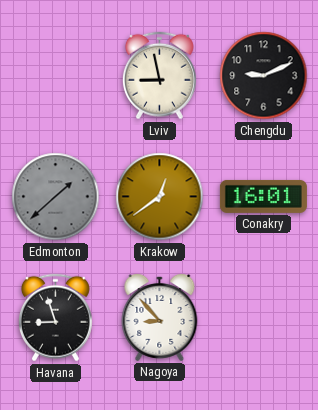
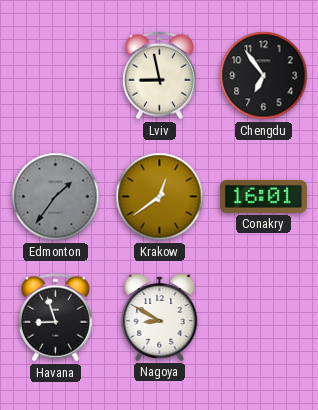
Chengdu: 9:11 -> 6:54 (264, 76)
Edmonton: 1:38 -> 1:36 (56, 197)
Nagoya: 8:53 -> 8:50 (160, 317)
